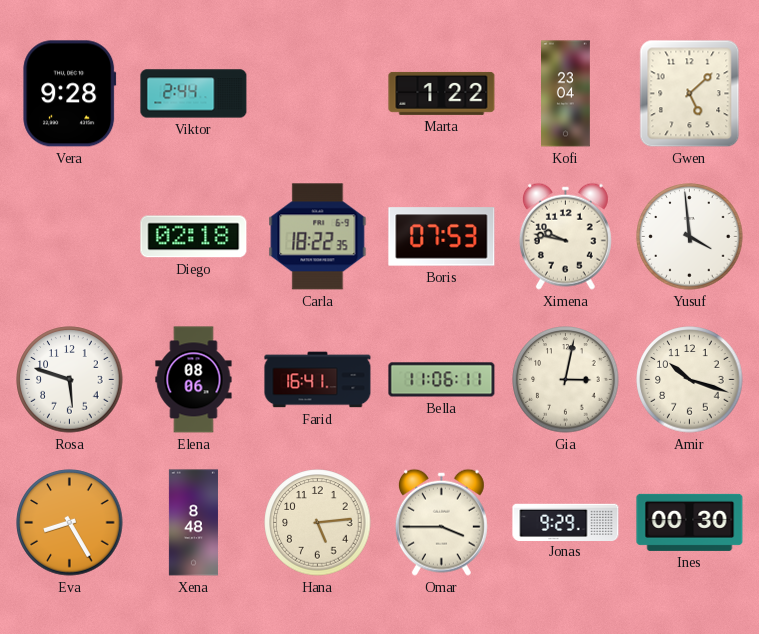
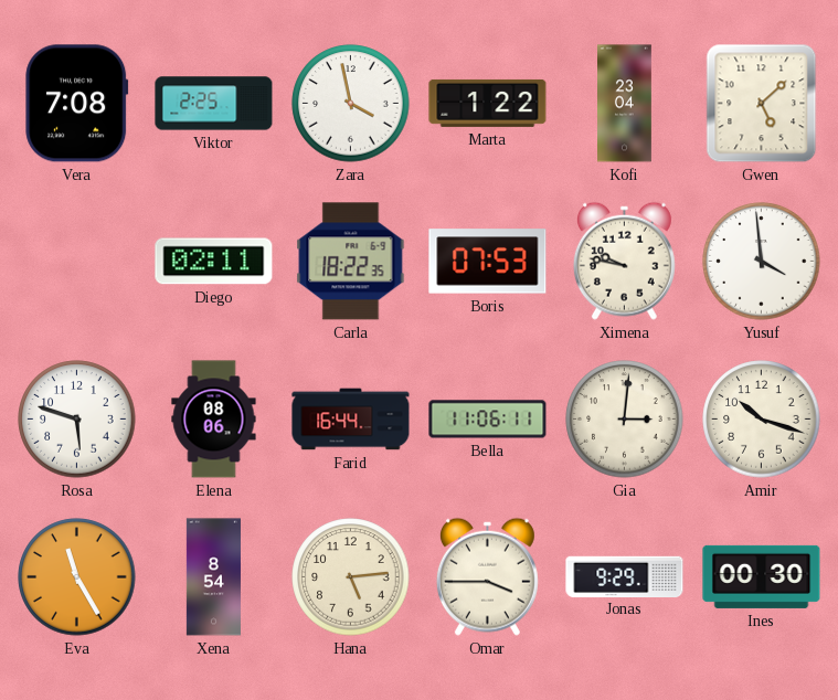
Vera: 9:28 -> 7:08 (77, 104)
Viktor: 2:44 -> 2:25 (214, 104)
Zara: none -> 3:58 (351, 104)
Diego: 02:18 -> 02:11 (214, 262)
Farid: 16:41 -> 16:44 (351, 420)
Gia: 3:02 -> 3:01 (625, 420)
Eva: 8:25 -> 11:25 (77, 577)
Xena: 8:48 -> 8:54 (213, 577)
